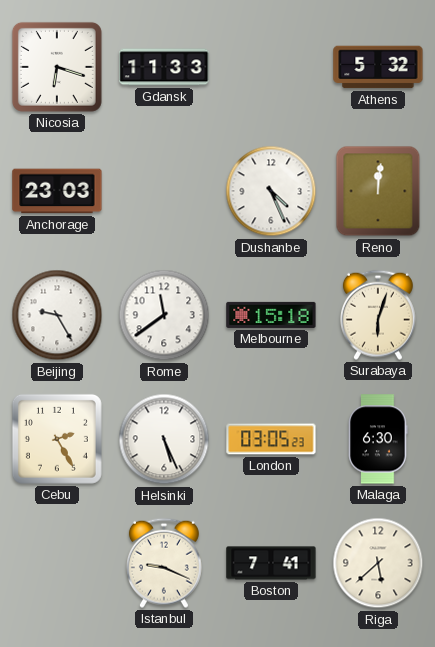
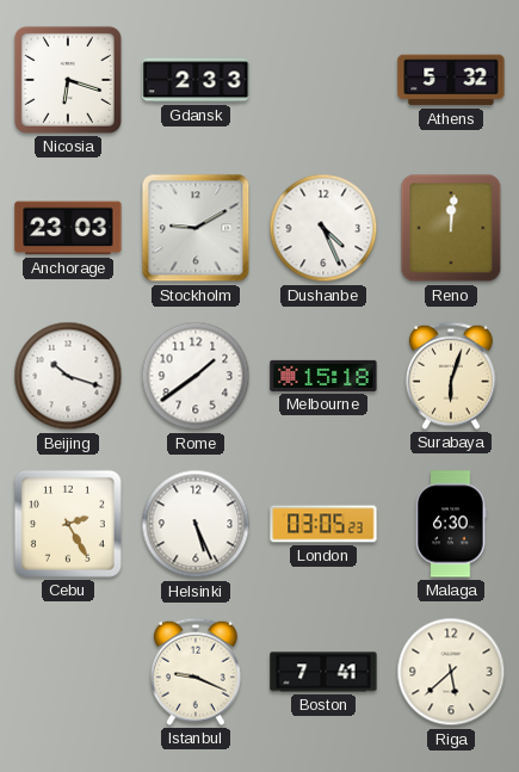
Gdansk: 11:33 -> 2:33 (196, 80)
Stockholm: none -> 9:10 (196, 228)
Beijing: 9:25 -> 10:18 (68, 376)
Rome: 11:39 -> 1:39 (196, 376)
